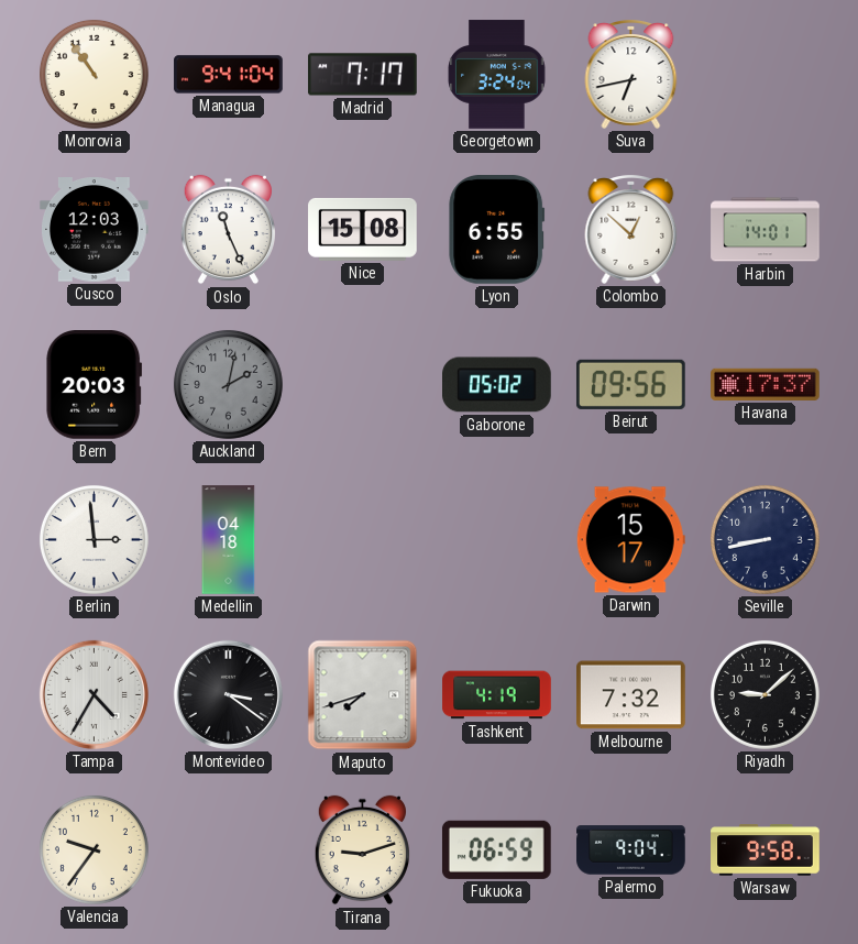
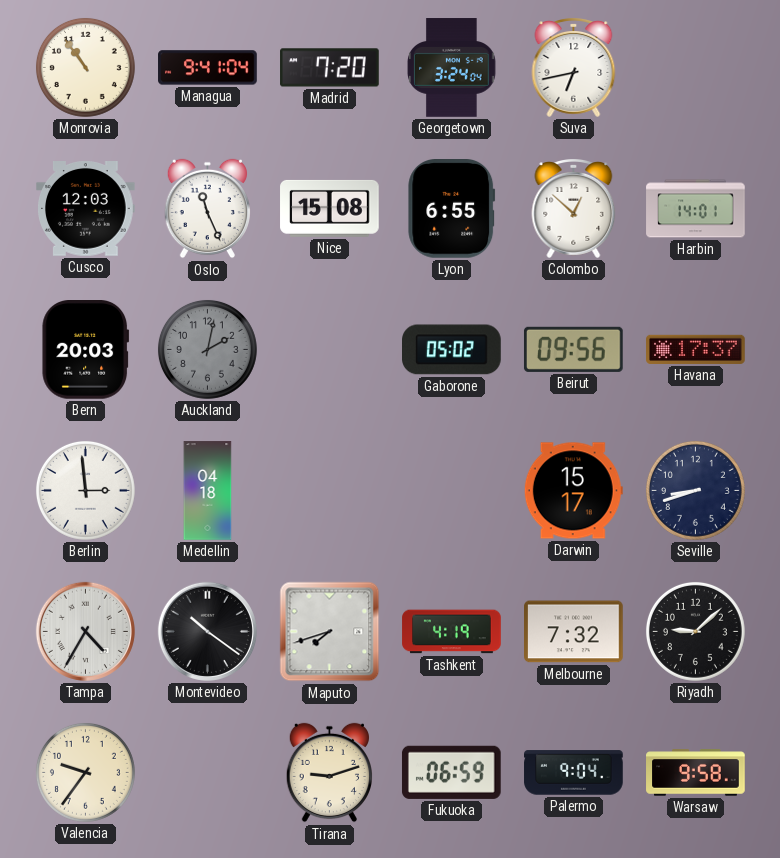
Madrid: 7:17 -> 7:20 (330, 68)
Seville: 8:43 -> 8:42 (695, 490)
Montevideo: 3:21 -> 10:21 (207, 631)
